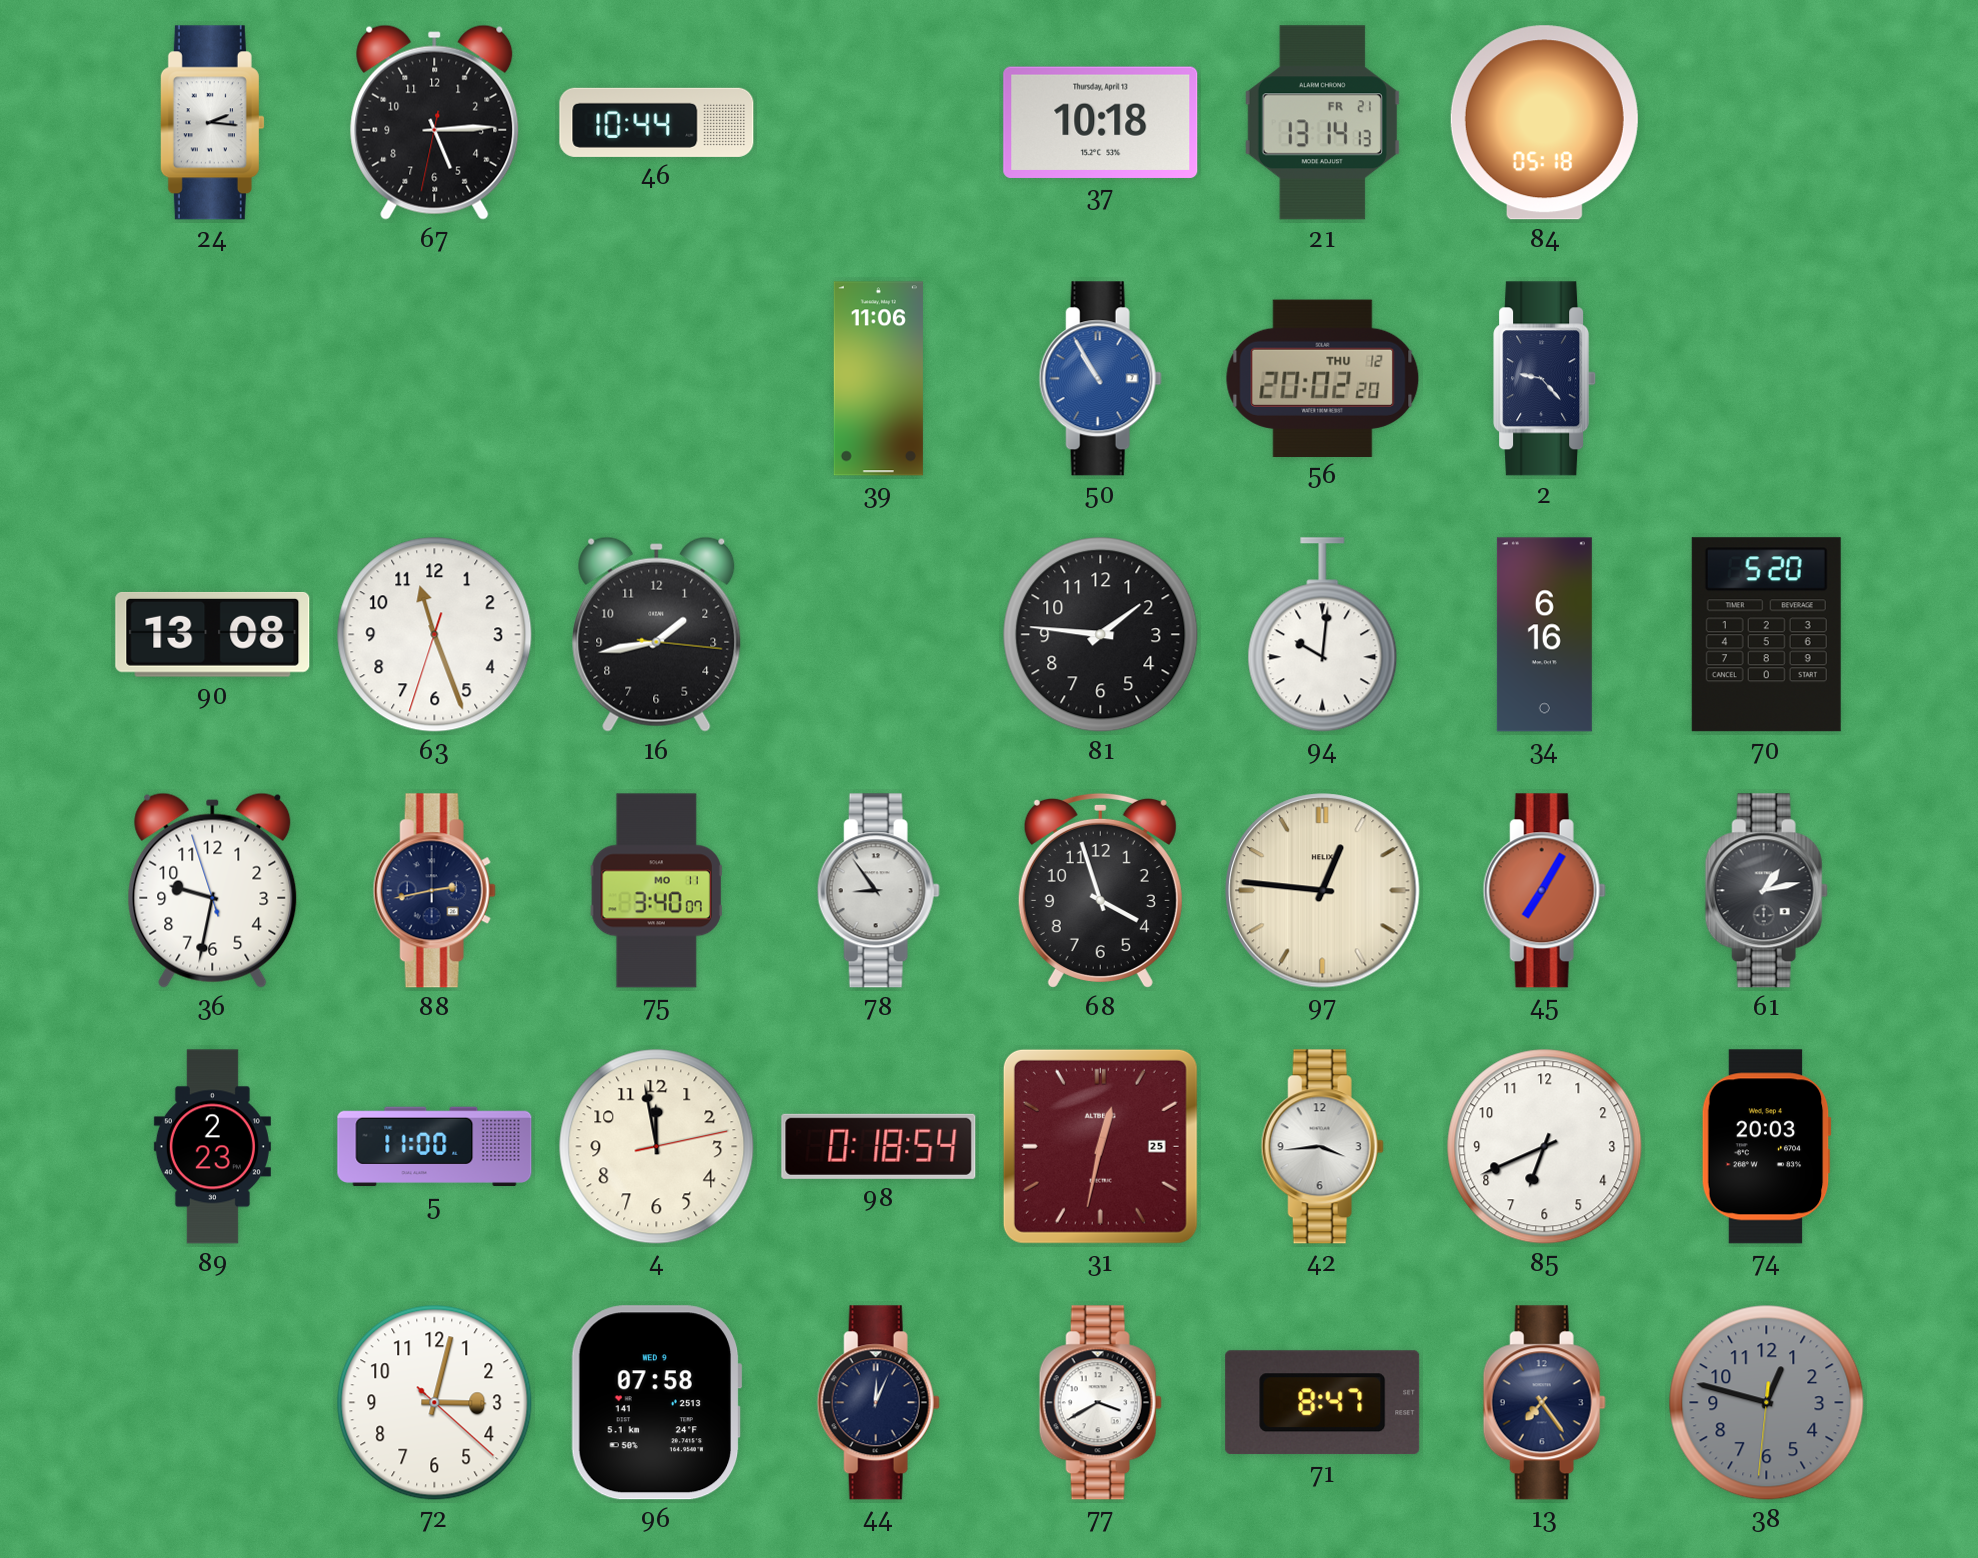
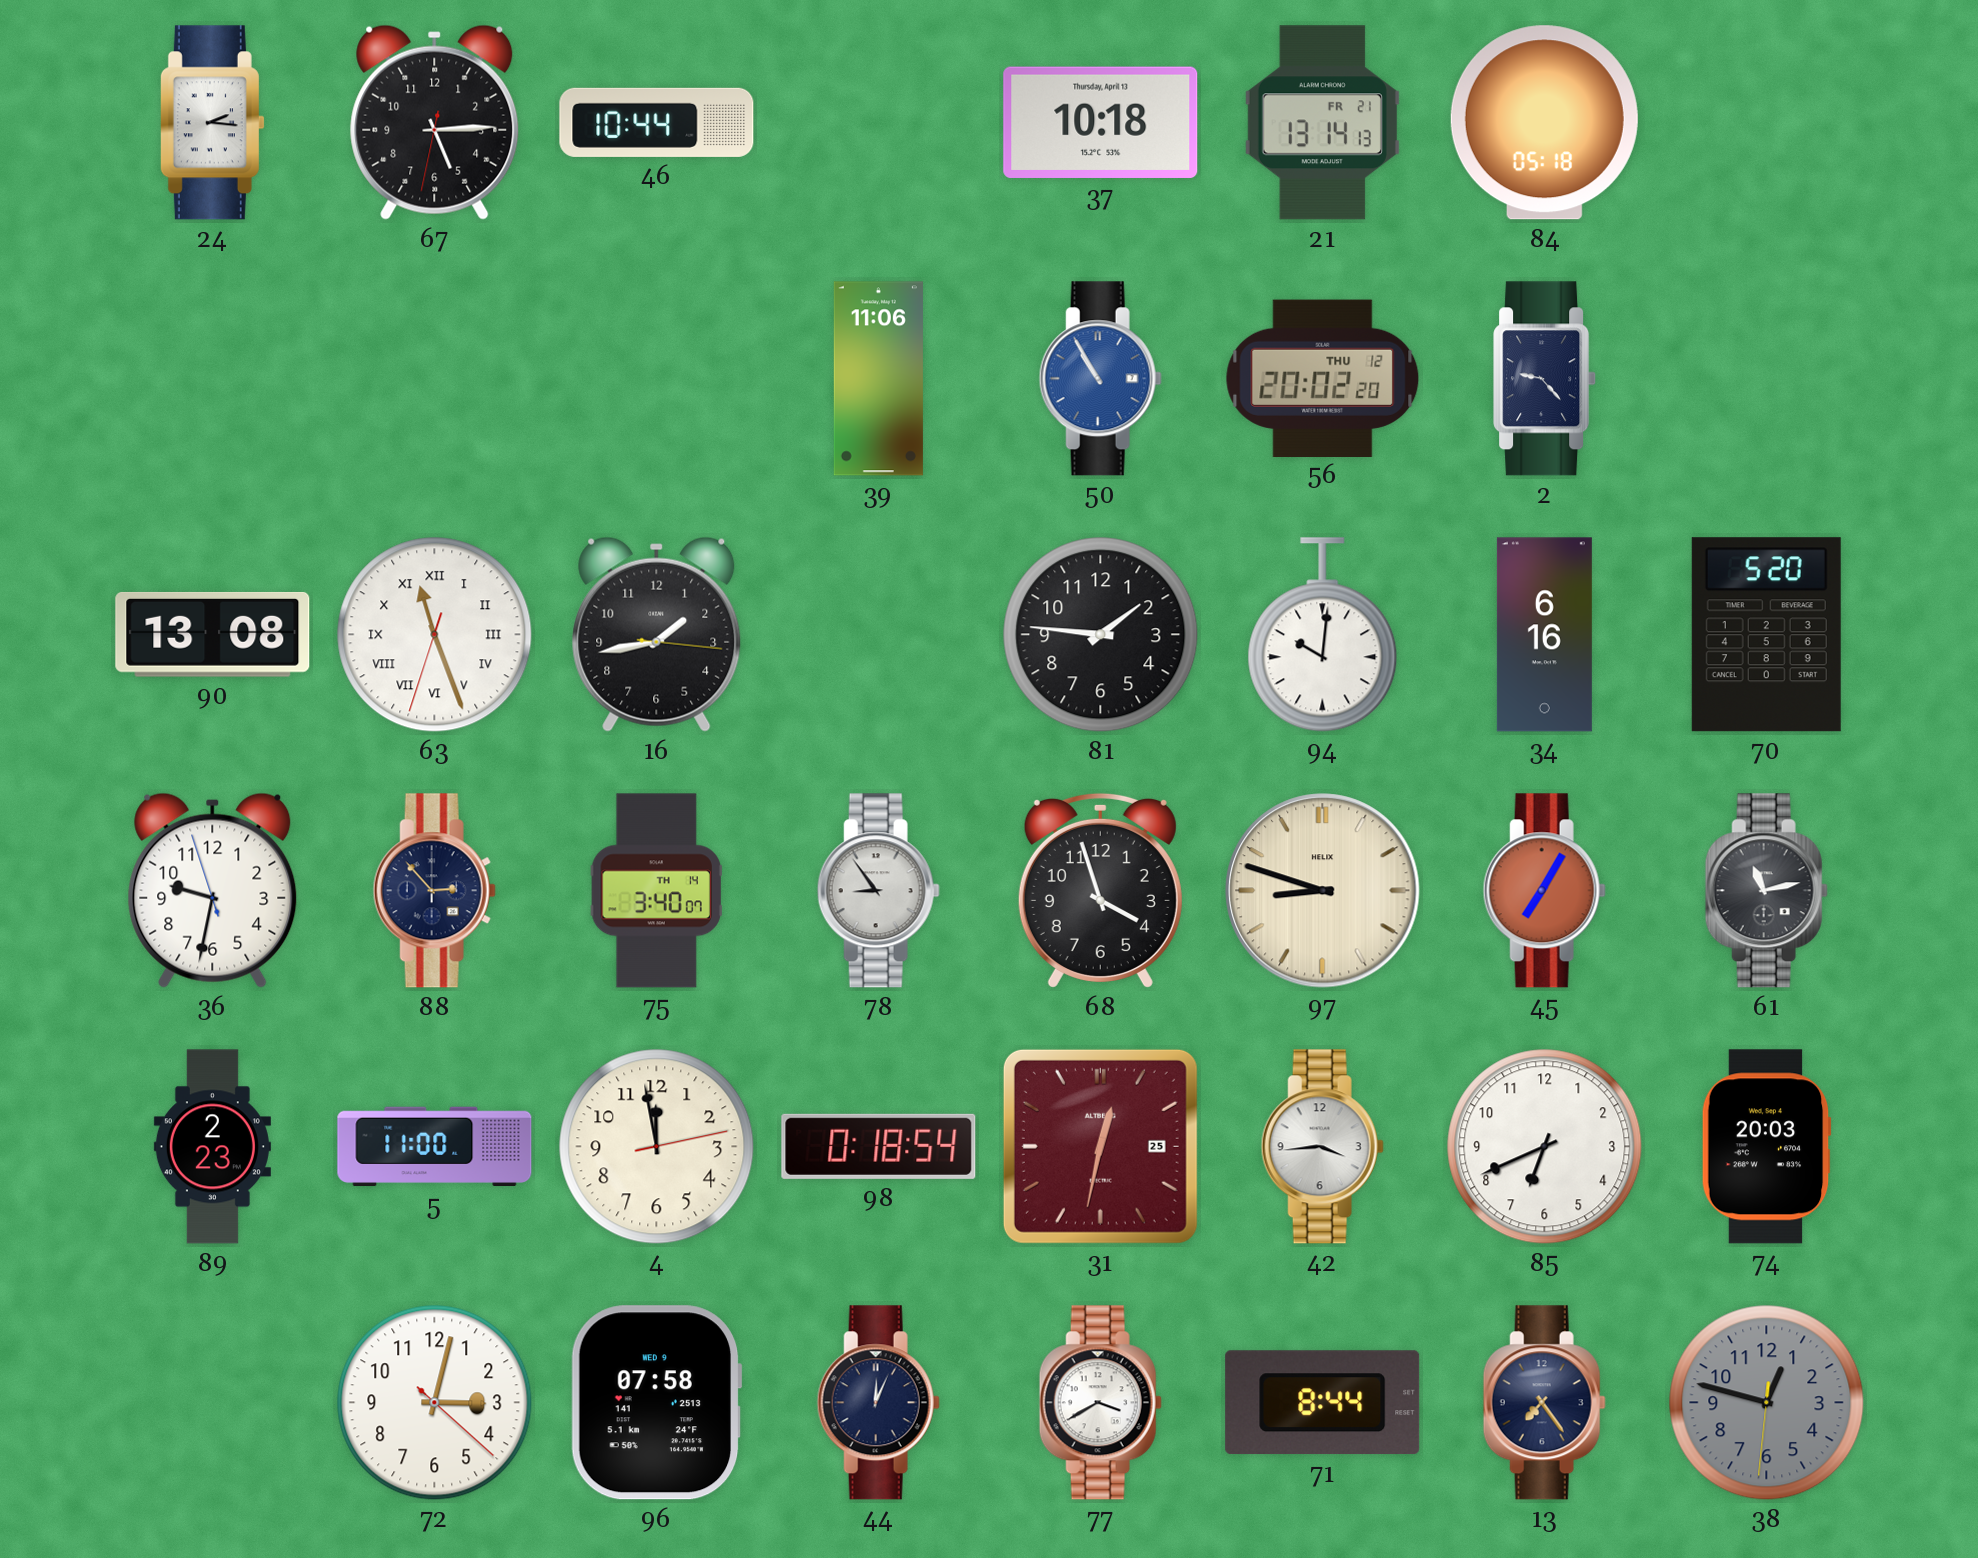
63 numerals: Arabic -> Roman (435, 635)
88: 2:43 -> 2:53 (434, 891)
75 date: MO 11 -> TH 14 (656, 891)
97: 12:46 -> 8:48 (1323, 891)
61: 1:13 -> 11:13 (1766, 891)
71: 8:47 -> 8:44 (1323, 1403)
